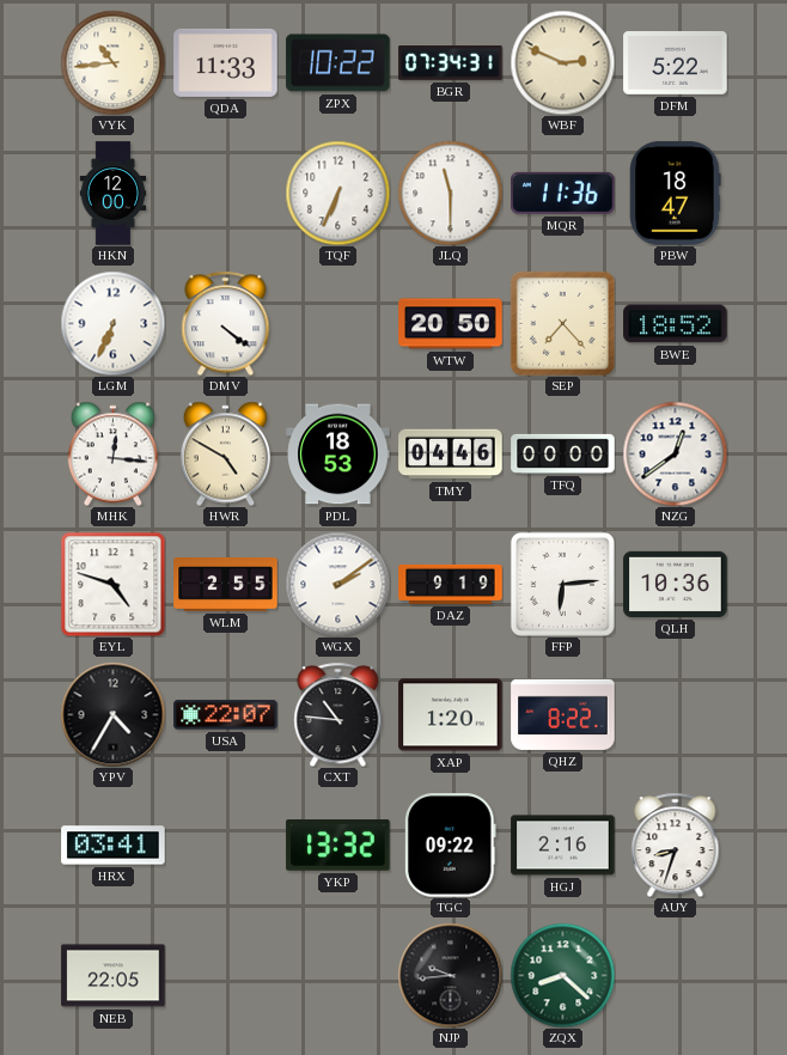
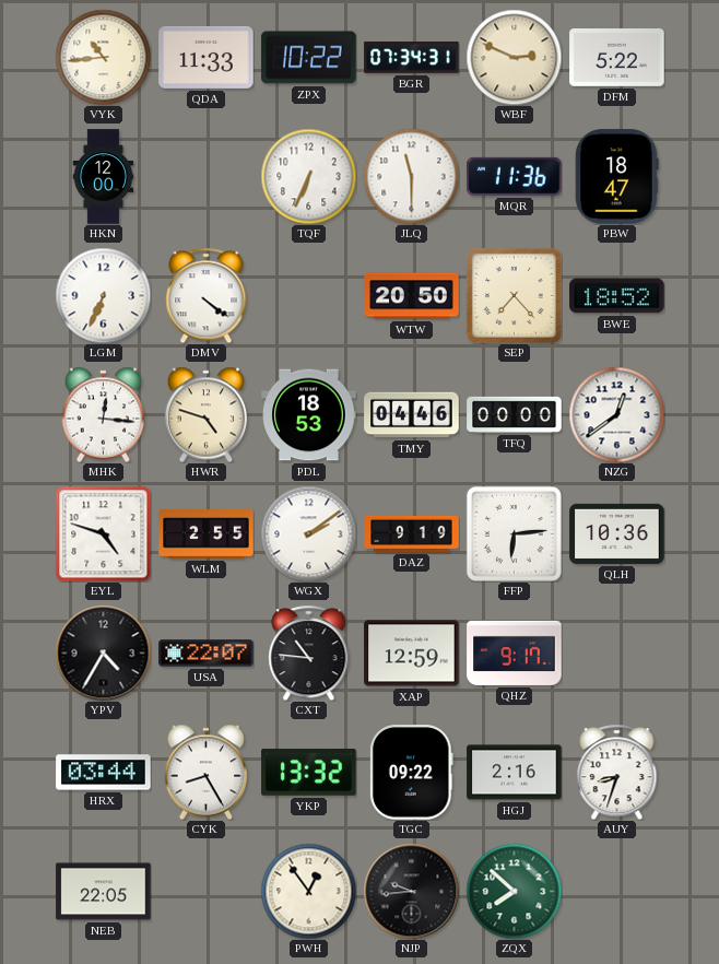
HWR: 4:50 -> 4:48 (207, 414)
XAP: 1:20 -> 12:59 (412, 654)
QHZ: 8:22 -> 9:17 (515, 653)
HRX: 03:41 -> 03:44 (104, 773)
CYK: none -> 8:25 (207, 772)
PWH: none -> 12:54 (308, 891)
ZQX: 8:22 -> 7:52 (514, 891)
